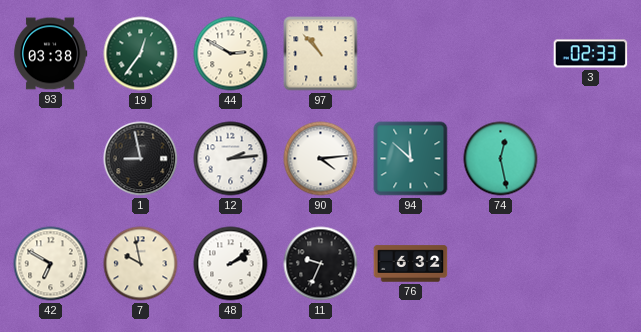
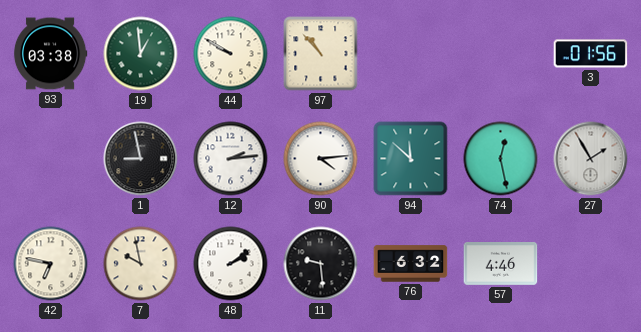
19: 12:36 -> 12:59 (141, 54)
44: 2:50 -> 9:50 (231, 54)
3: 02:33 -> 01:56 (591, 54)
27: none -> 1:55 (591, 159)
42: 6:50 -> 6:47 (51, 264)
11: 9:34 -> 9:29 (321, 264)
57: none -> 4:46 (501, 264)
